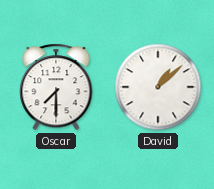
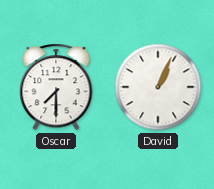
David: 1:08 -> 1:04 (158, 87)
